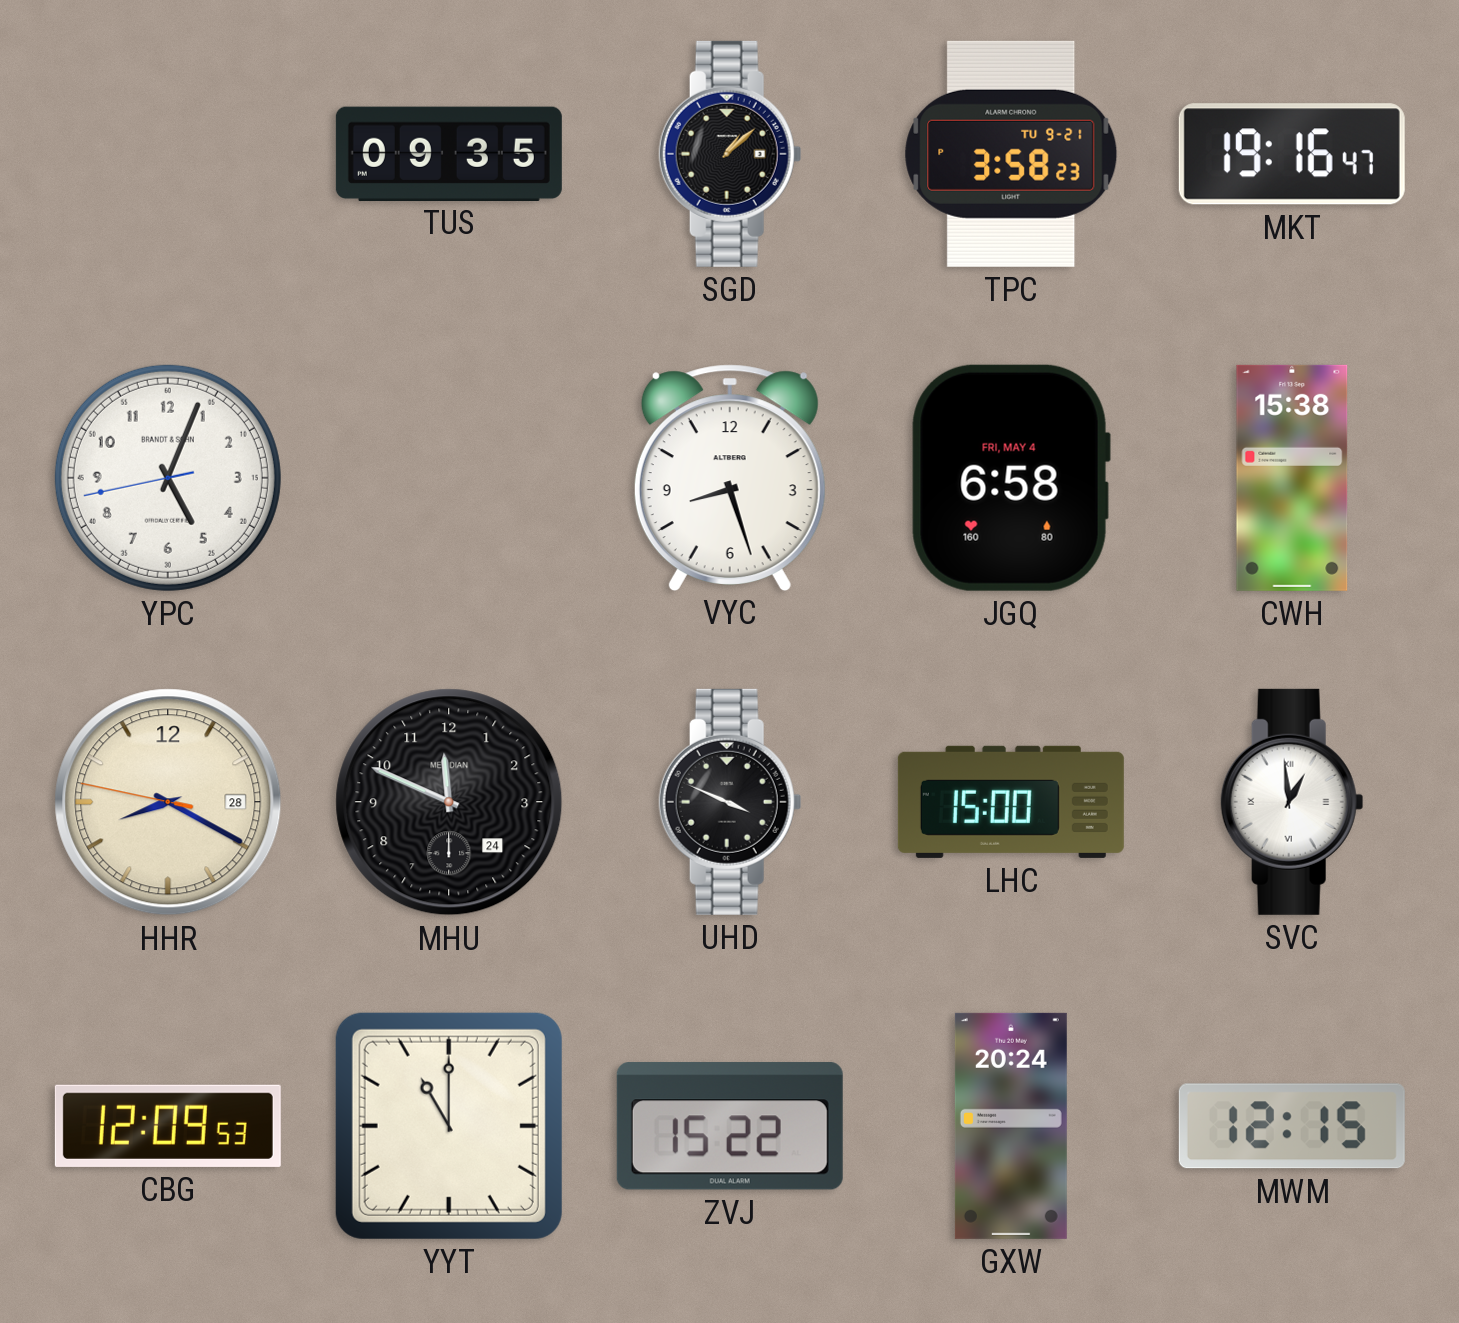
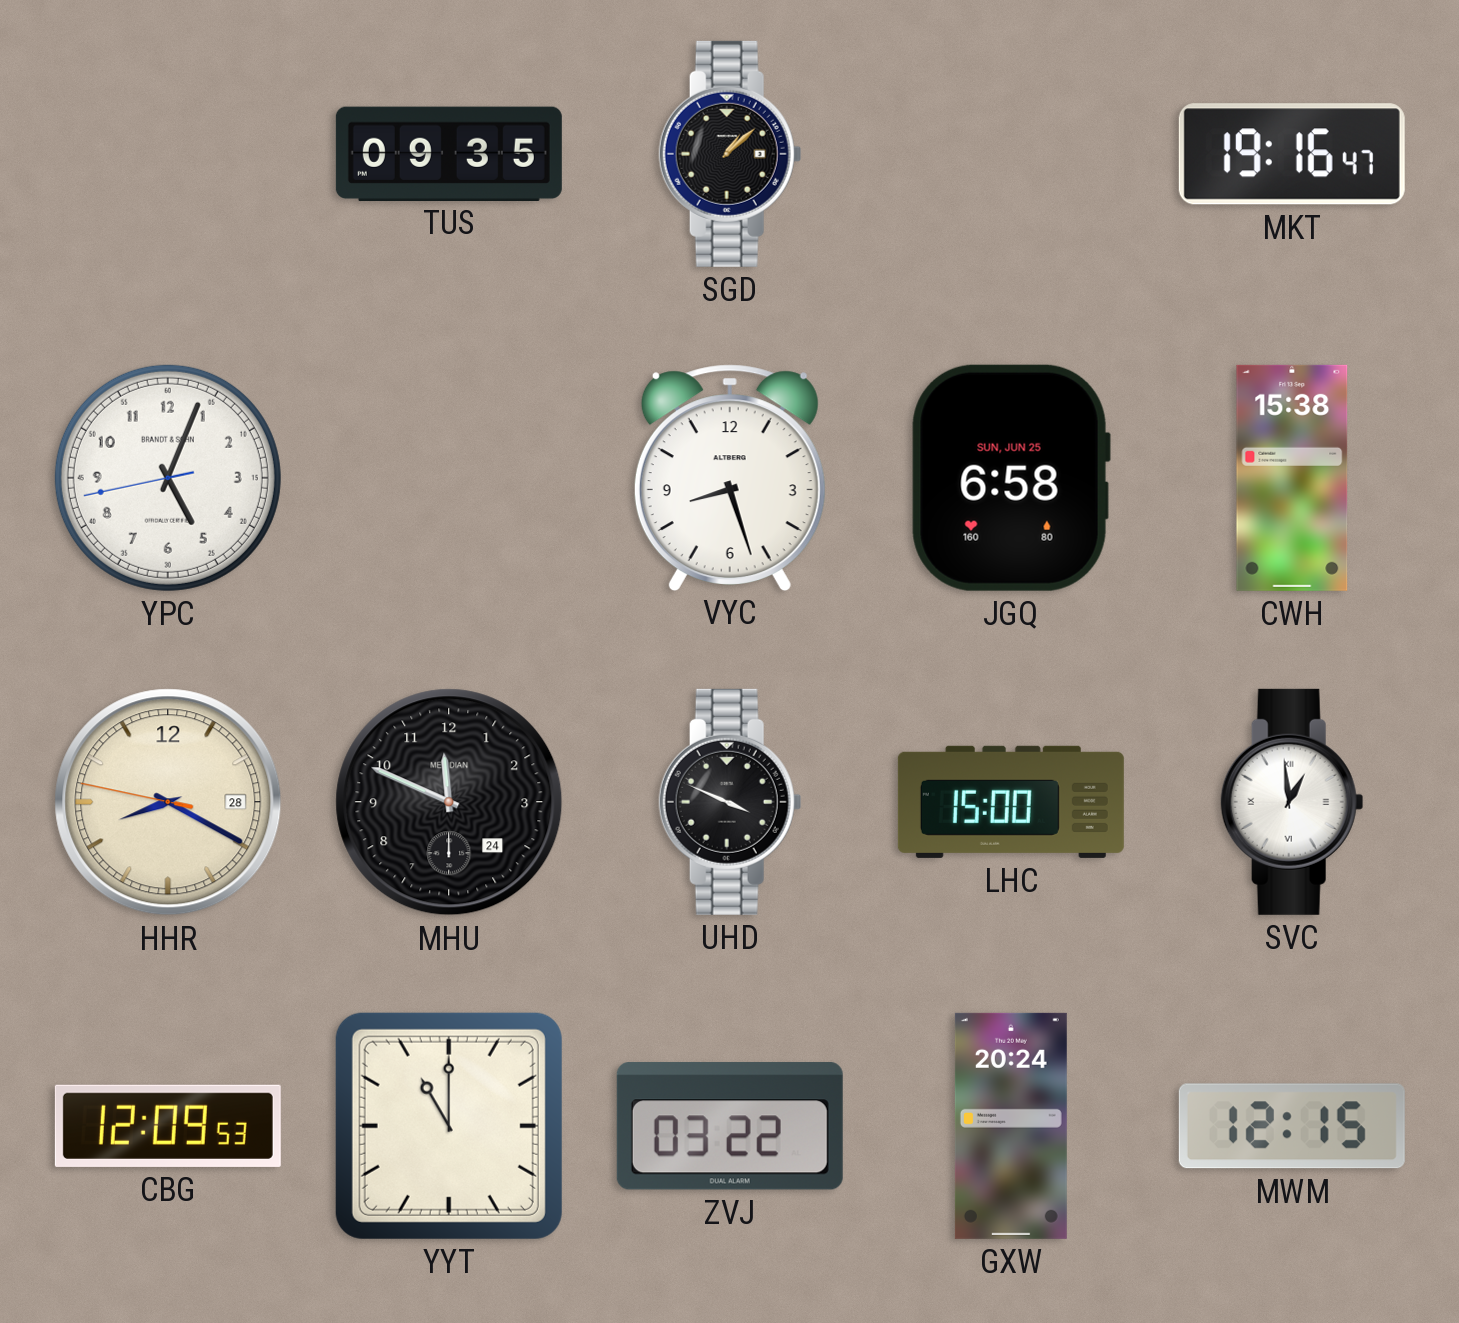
TPC: 3:58 -> none (1011, 154)
JGQ date: FRI, MAY 4 -> SUN, JUN 25 (1011, 478)
ZVJ: 15:22 -> 03:22 (730, 1126)
